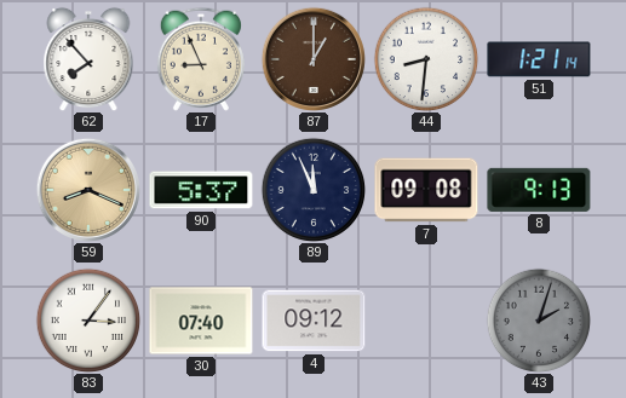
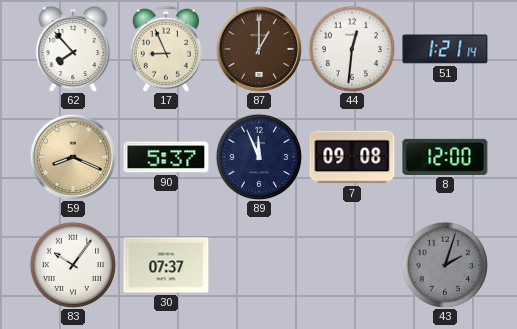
44: 8:31 -> 12:31 (352, 49)
8: 9:13 -> 12:00 (445, 157)
83: 3:06 -> 10:06 (73, 265)
30: 07:40 -> 07:37 (166, 265)
4: 09:12 -> none (314, 321)
